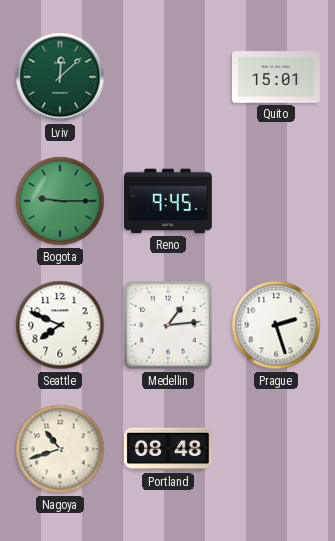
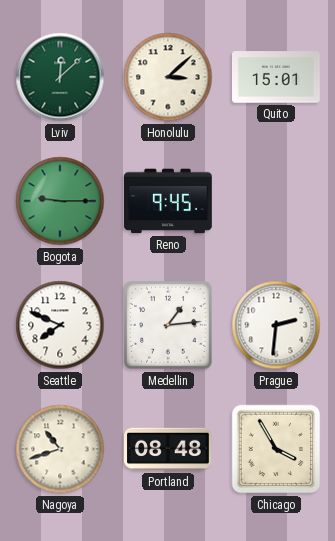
Honolulu: none -> 3:08 (168, 77)
Prague: 2:27 -> 2:31 (276, 325)
Chicago: none -> 3:55 (276, 449)
